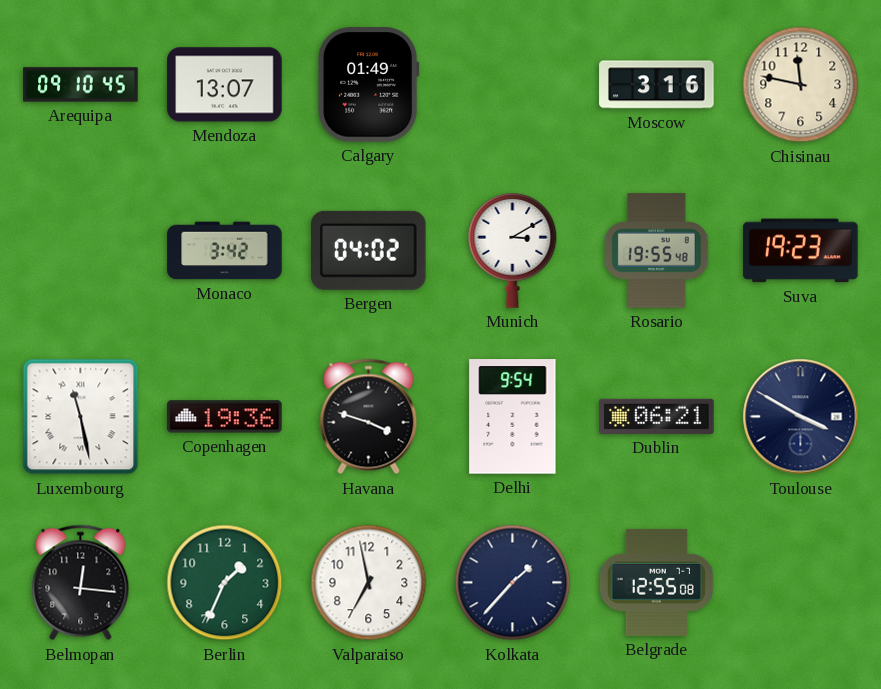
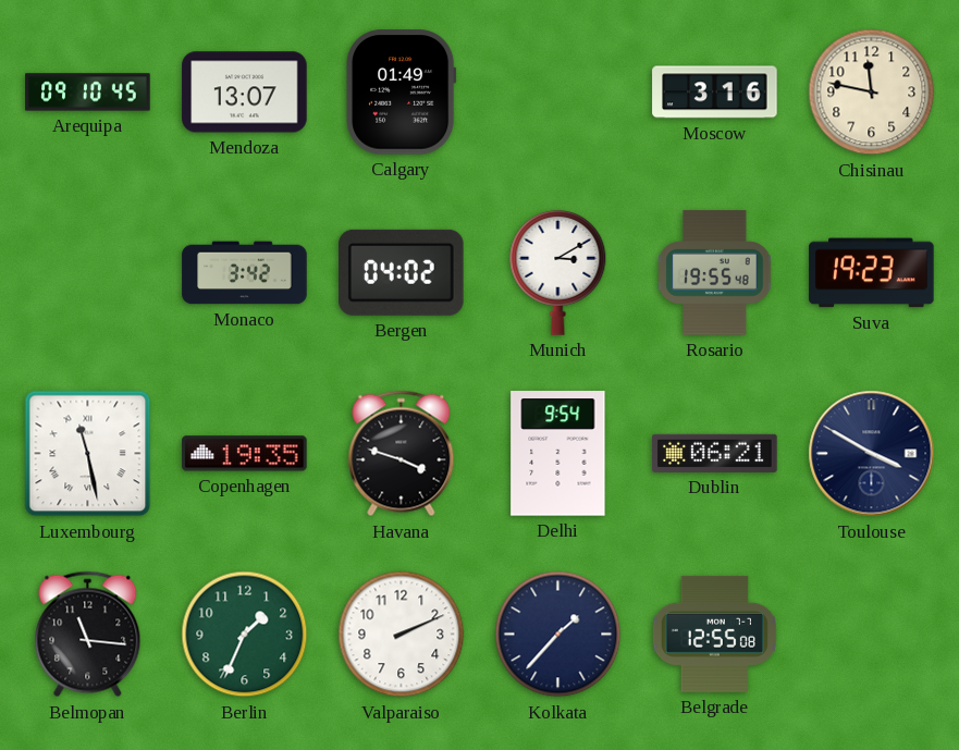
Copenhagen: 19:36 -> 19:35 (245, 454)
Belmopan: 12:16 -> 11:16 (88, 635)
Valparaiso: 6:58 -> 2:11 (402, 635)
